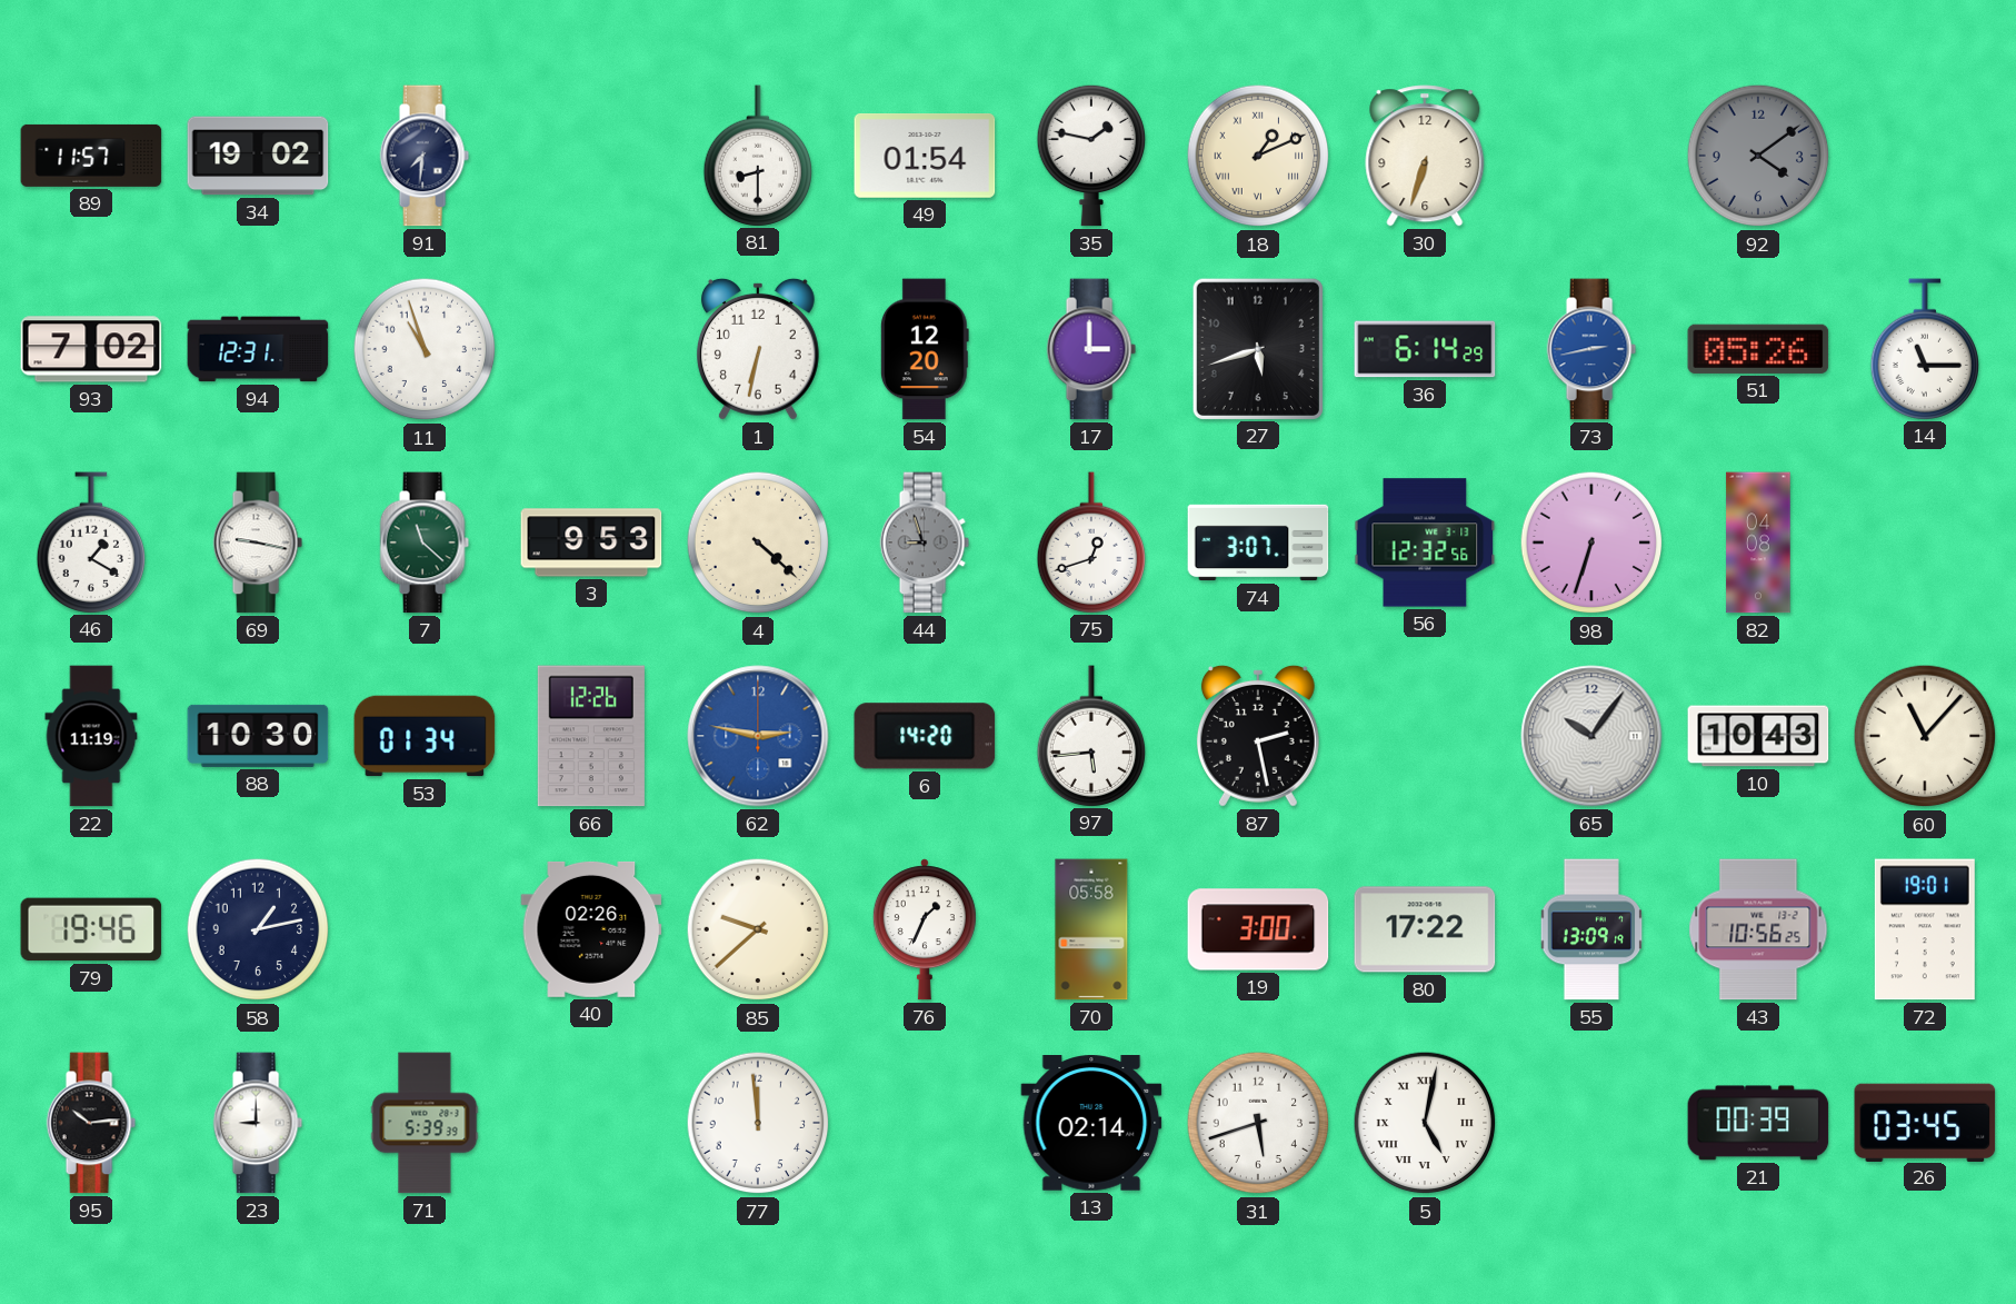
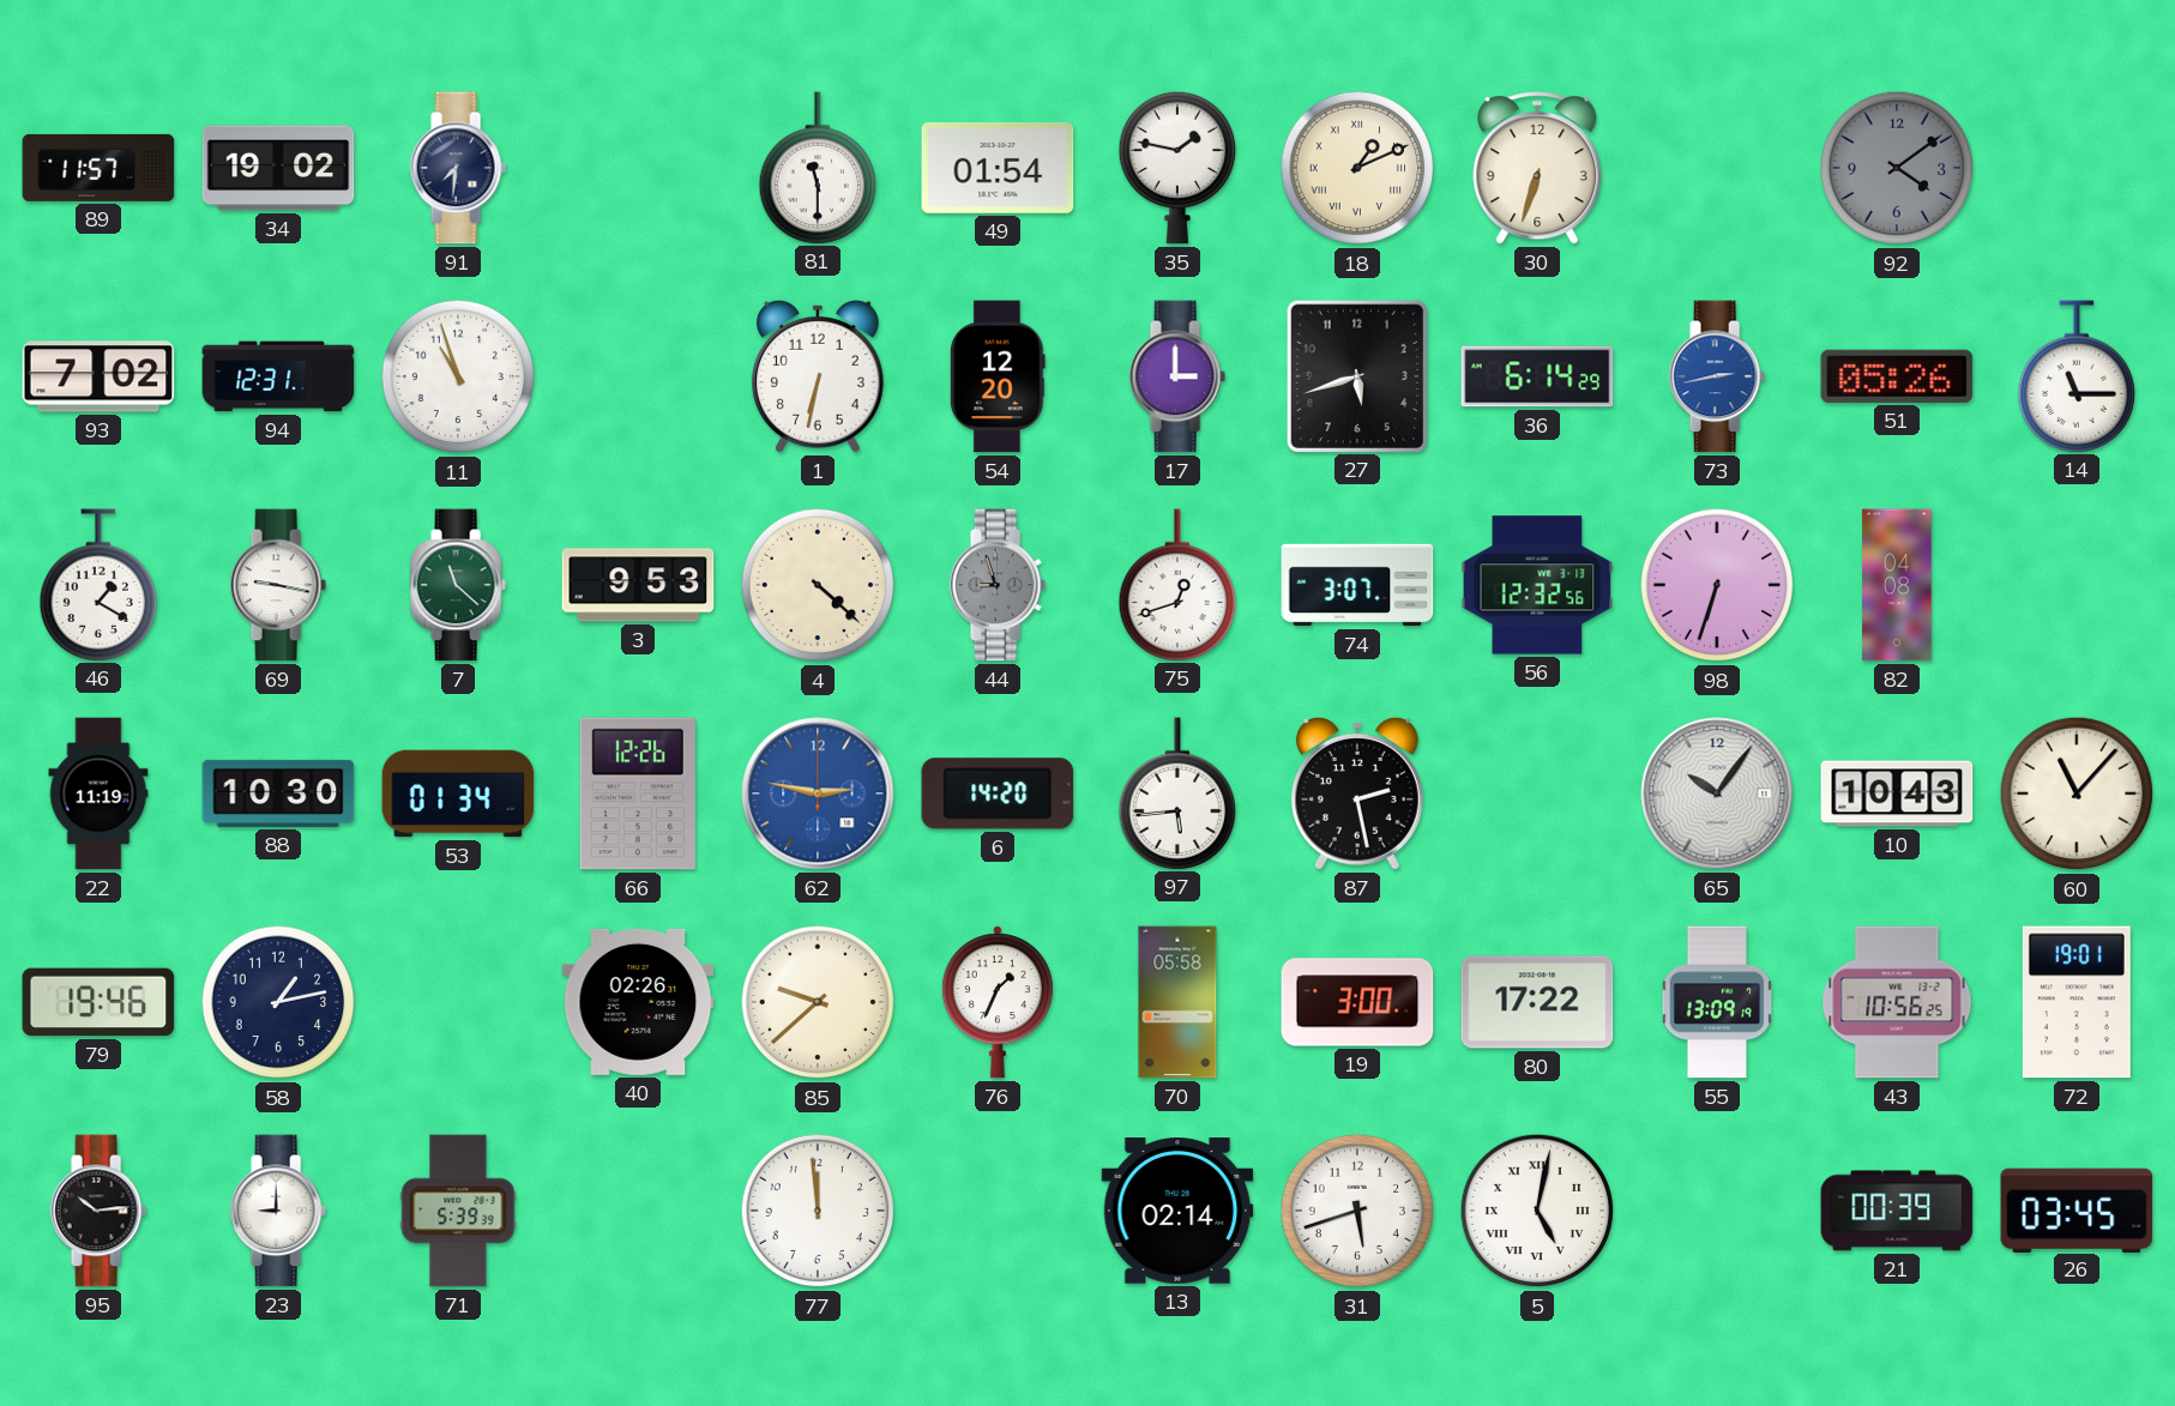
81: 8:30 -> 11:30 (818, 168)
